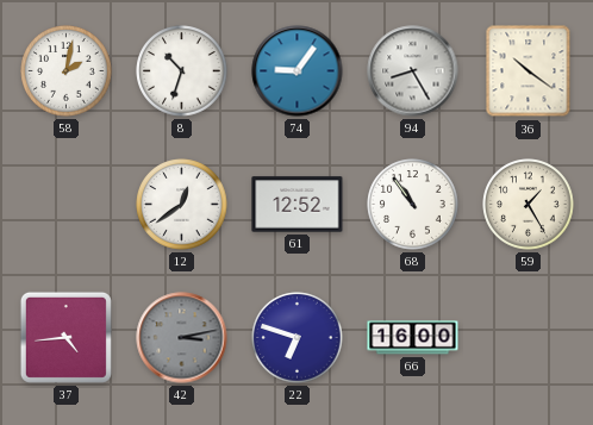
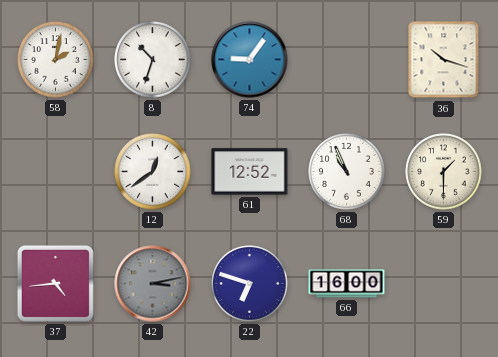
94: 8:25 -> none (413, 71)
36: 10:21 -> 10:18 (444, 60)
68: 10:54 -> 10:56 (347, 172)
59: 1:25 -> 1:30 (444, 172)
